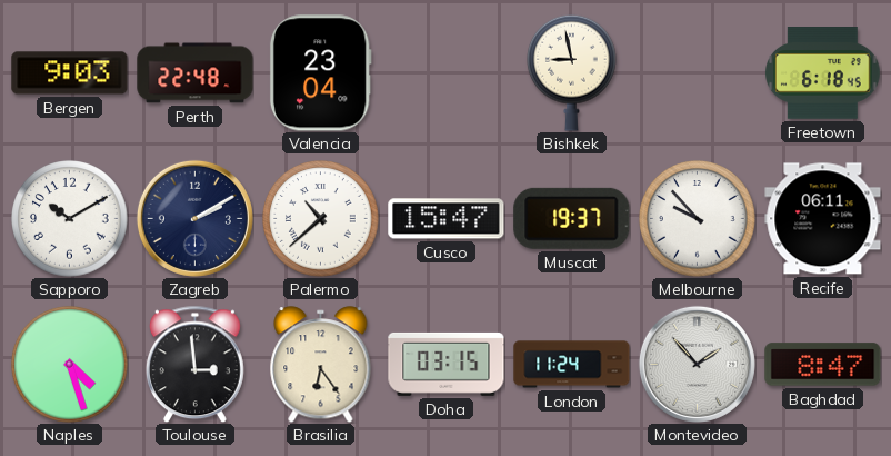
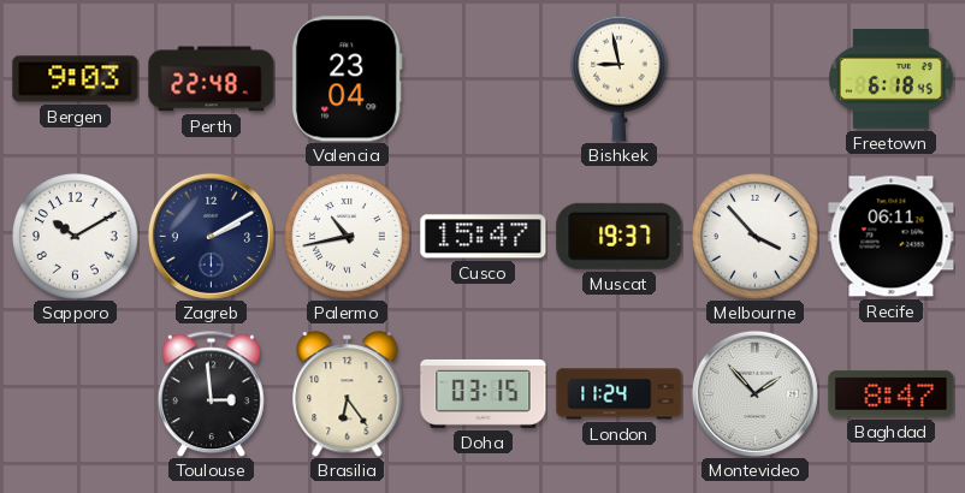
Palermo: 10:38 -> 10:43 (348, 237)
Melbourne: 9:53 -> 3:53 (756, 237)
Naples: 4:27 -> none (70, 365)
